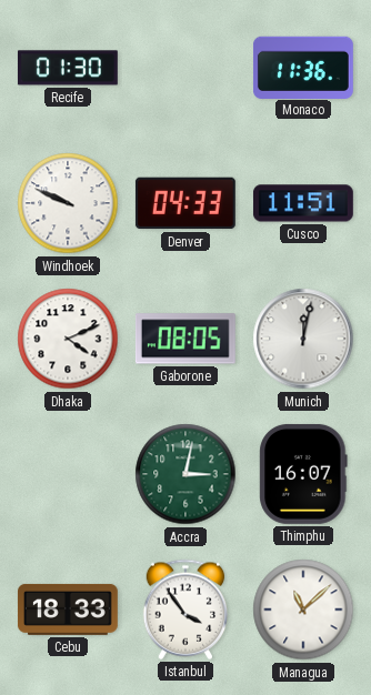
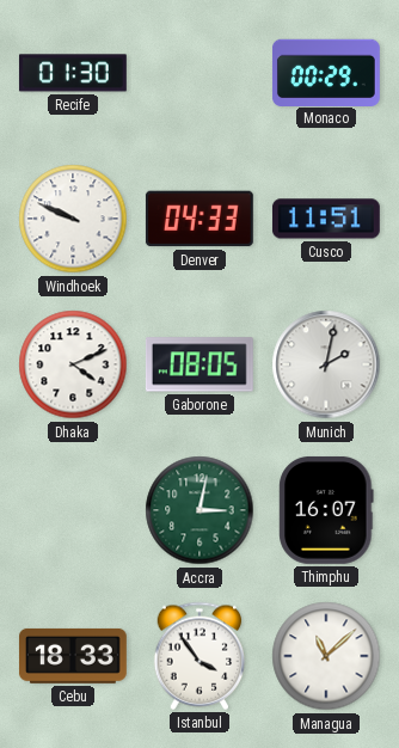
Monaco: 11:36 -> 00:29 (326, 72)
Munich: 12:02 -> 2:02 (326, 364)
